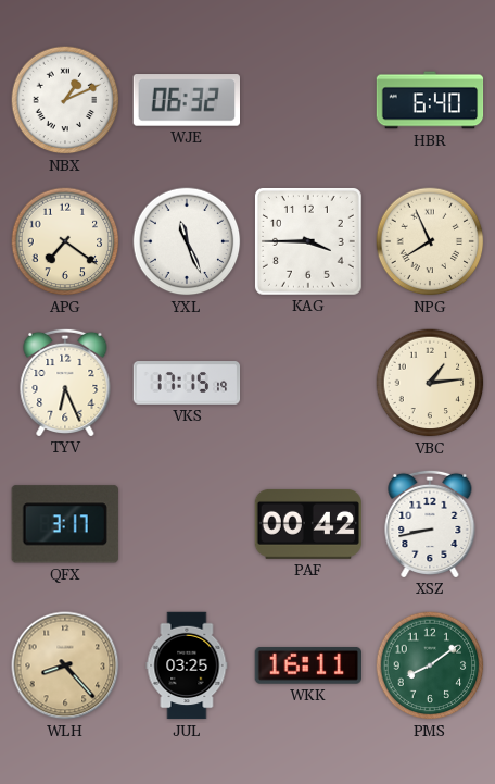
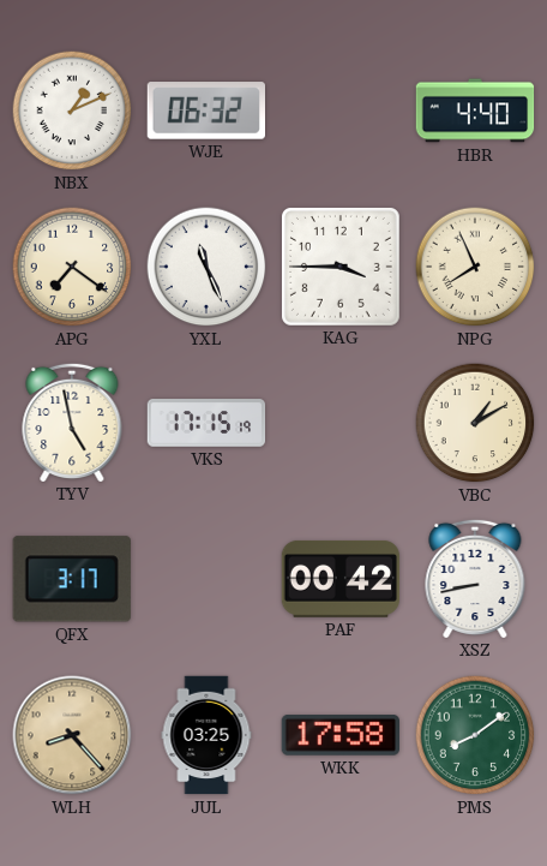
HBR: 6:40 -> 4:40 (475, 111)
TYV: 6:26 -> 4:58 (72, 422)
VBC: 1:14 -> 1:10 (475, 423)
WKK: 16:11 -> 17:58 (339, 736)
